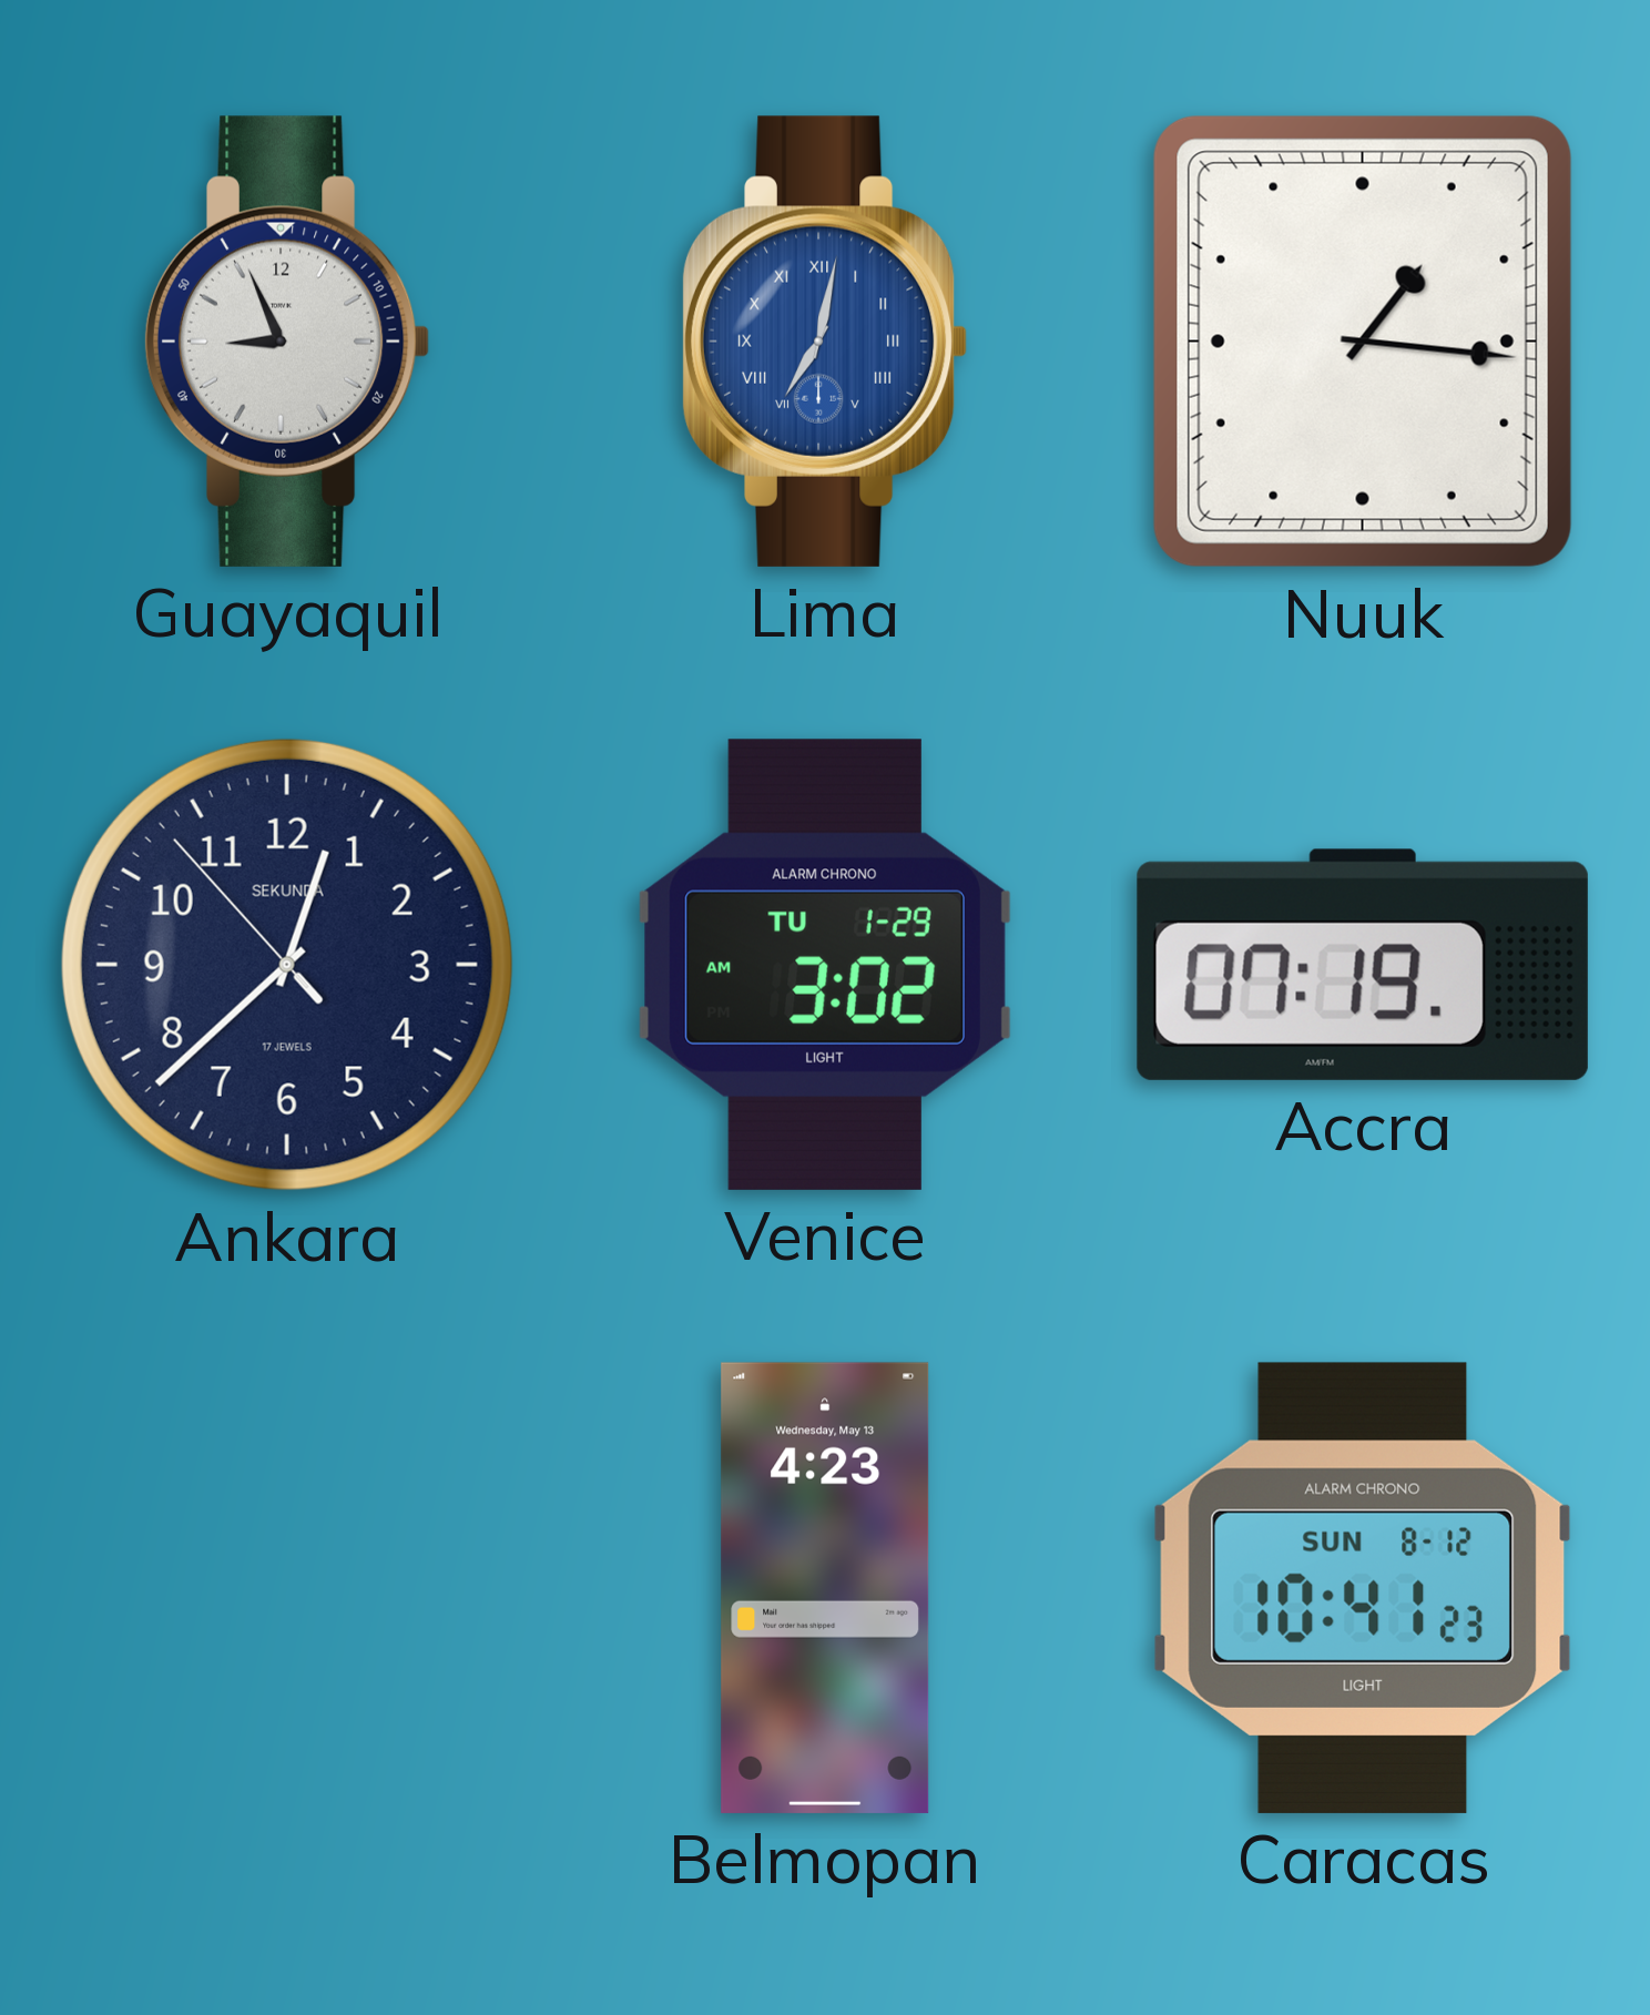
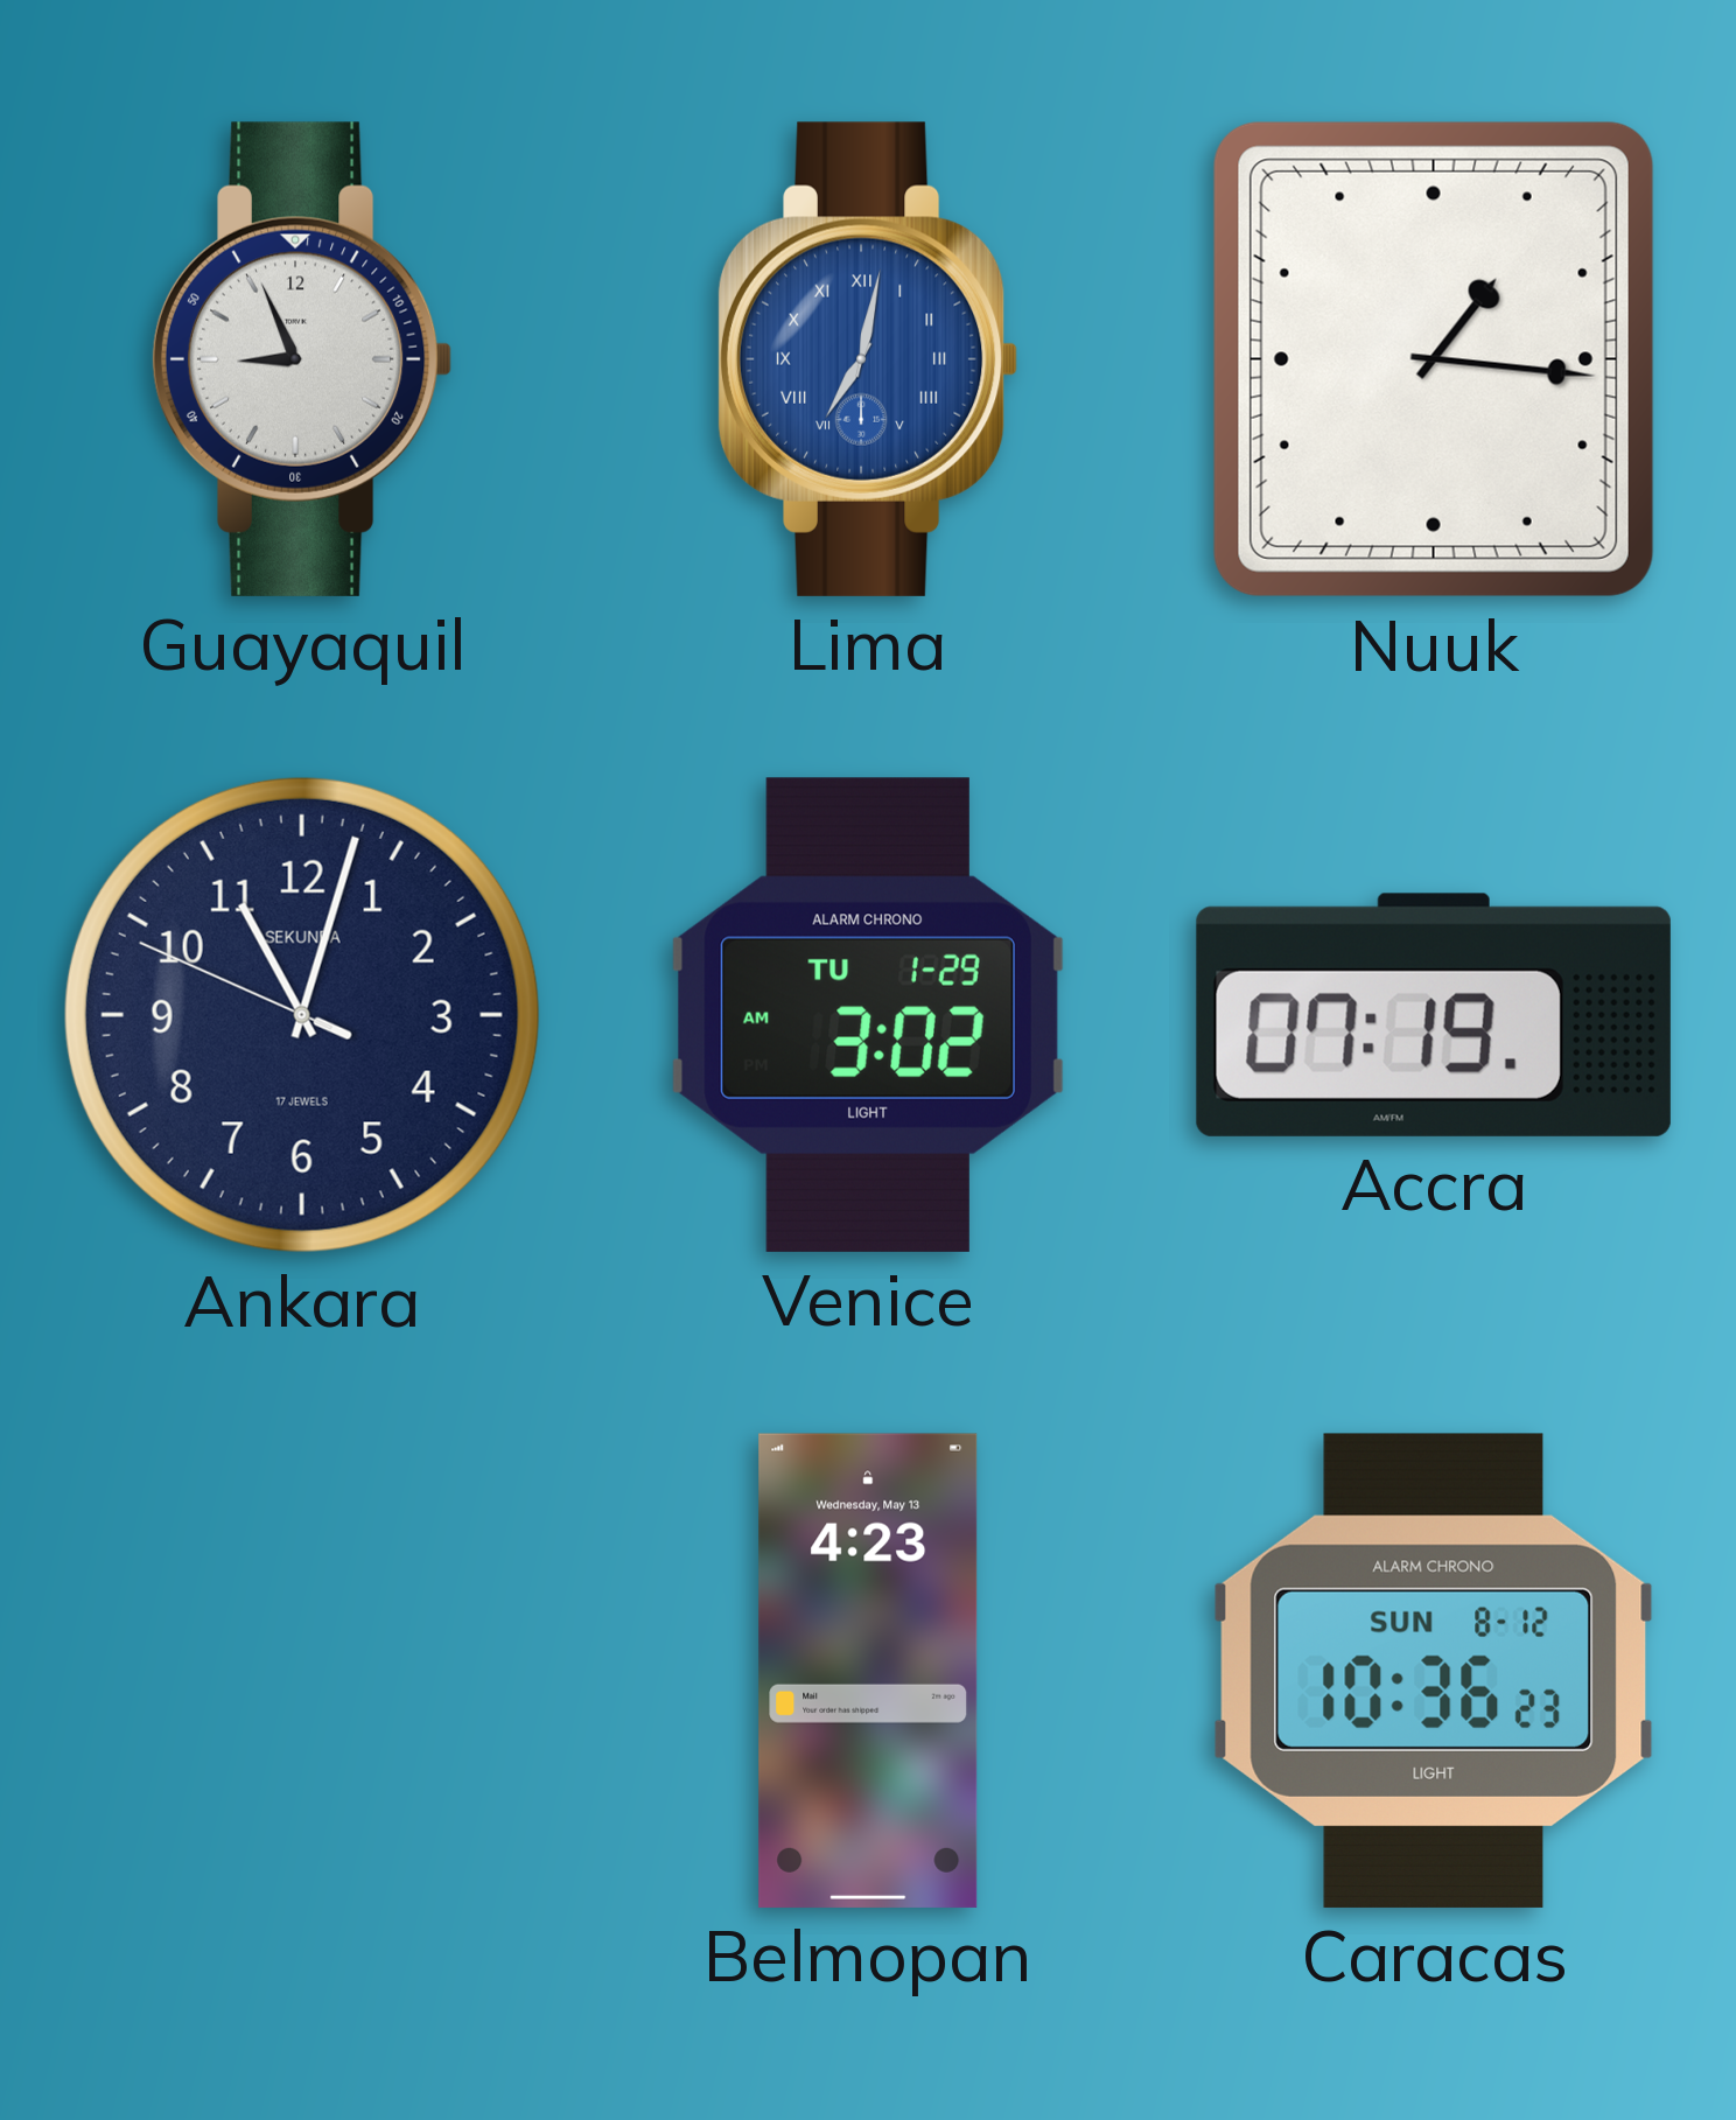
Ankara: 12:37 -> 11:02 (302, 1015)
Caracas: 10:41 -> 10:36 (1434, 1671)
